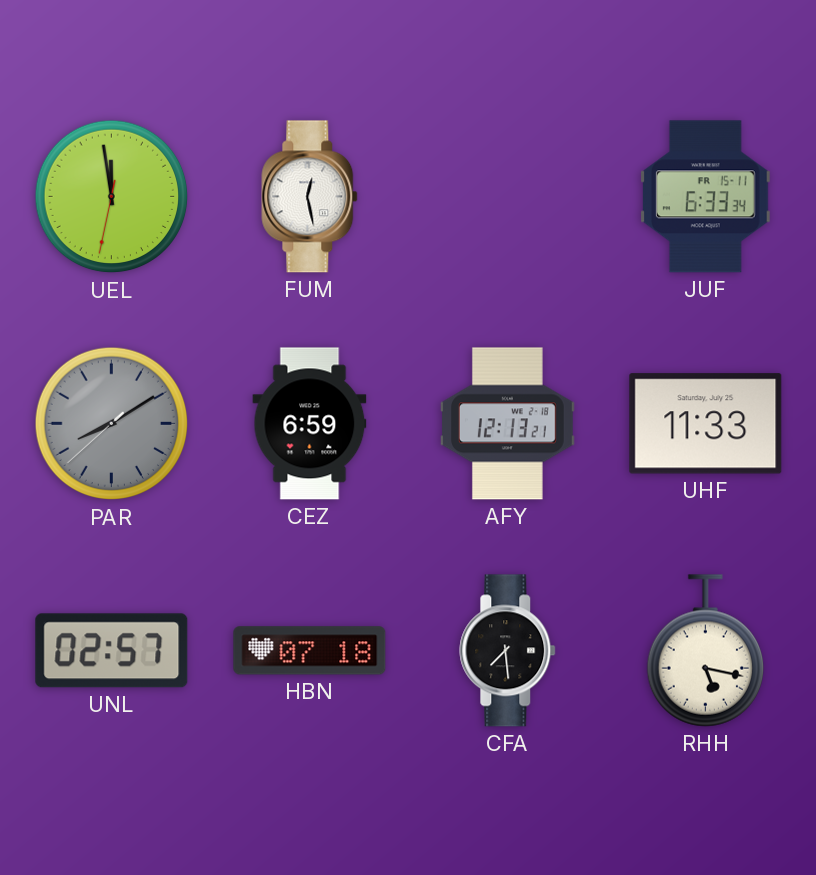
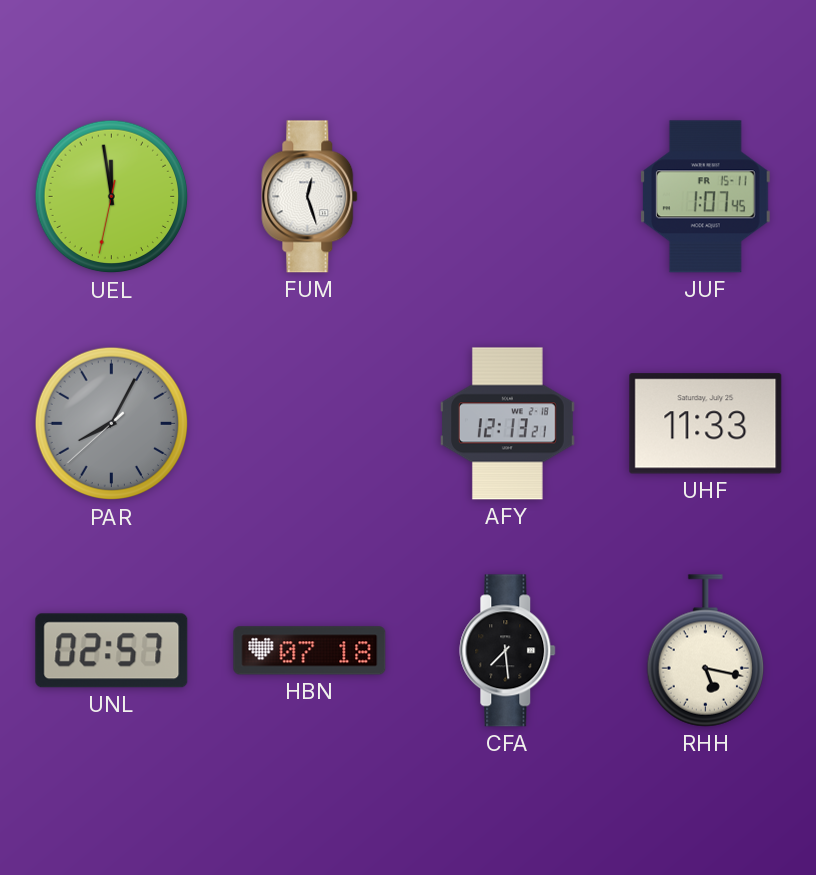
FUM: 12:28 -> 12:27 (310, 197)
JUF: 6:33 -> 1:07 (705, 197)
PAR: 8:09 -> 8:04 (112, 424)
CEZ: 6:59 -> none (310, 424)
